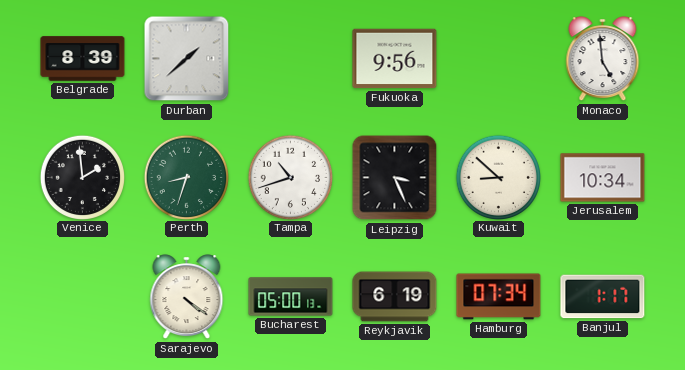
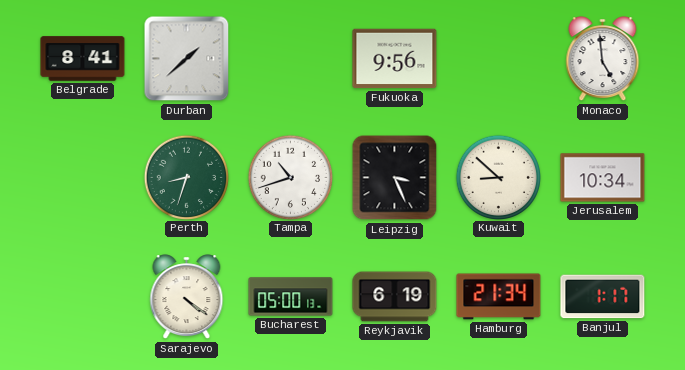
Belgrade: 8:39 -> 8:41 (83, 59)
Venice: 1:59 -> none (82, 177)
Hamburg: 07:34 -> 21:34 (499, 297)
